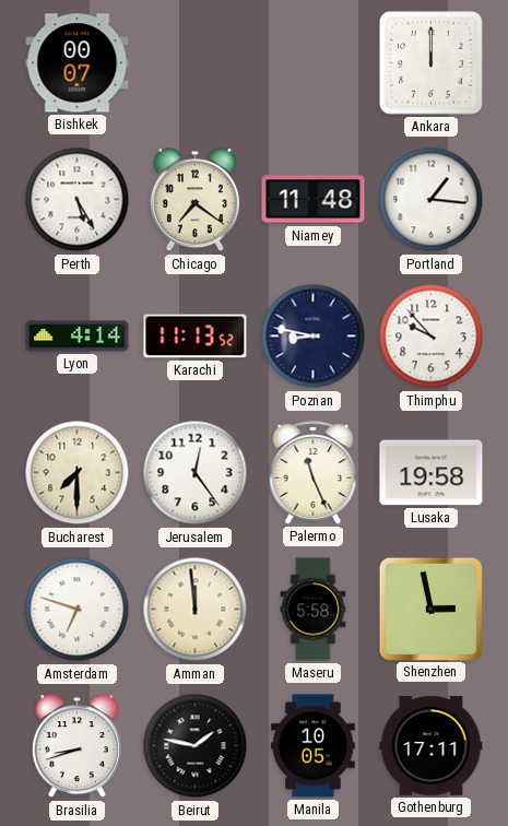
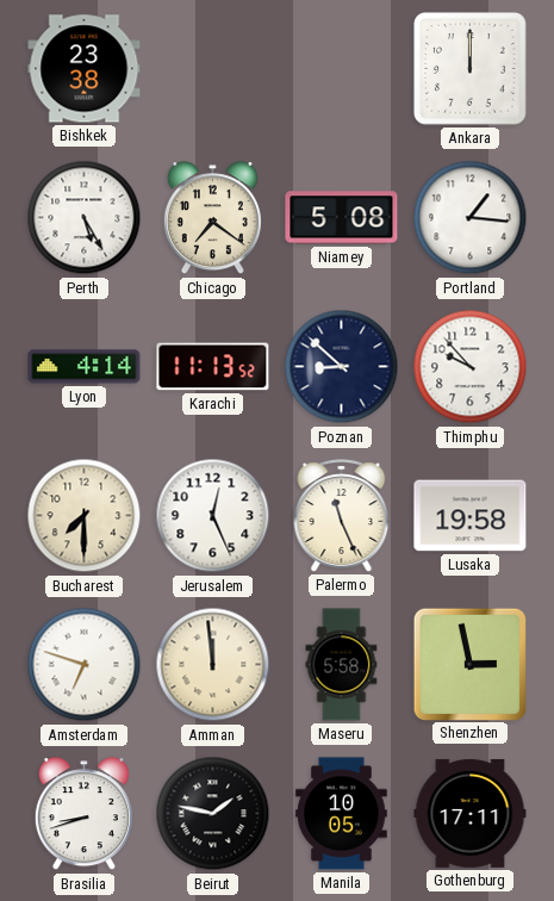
Bishkek: 00:07 -> 23:38 (85, 69)
Niamey: 11:48 -> 5:08 (342, 218)
Poznan: 8:47 -> 8:52 (342, 367)
Jerusalem: 12:24 -> 12:26 (213, 516)
